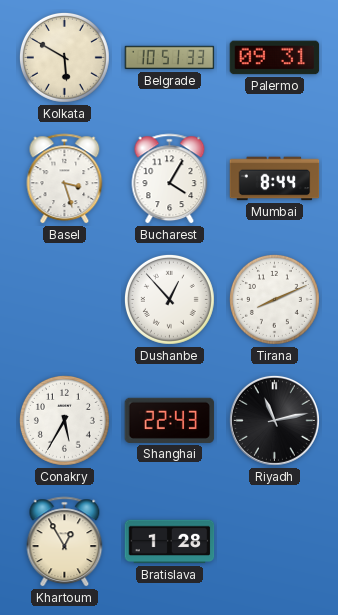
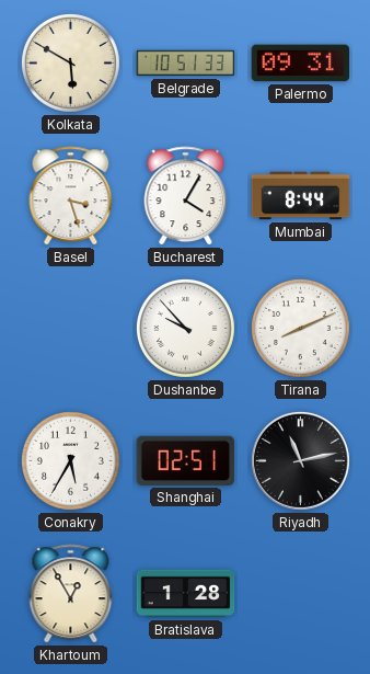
Dushanbe: 12:53 -> 9:53 (185, 328)
Shanghai: 22:43 -> 02:51 (186, 460)
